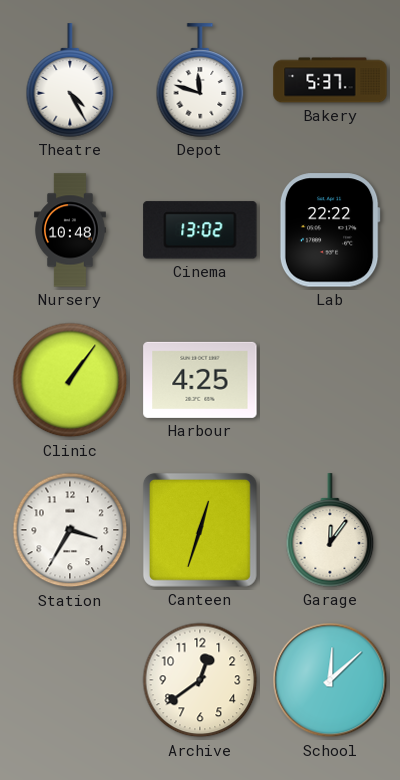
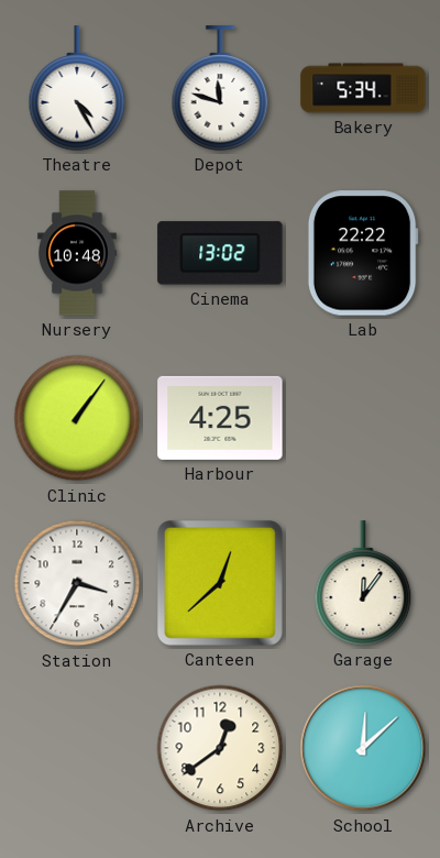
Bakery: 5:37 -> 5:34 (363, 88)
Canteen: 12:33 -> 12:38 (220, 583)
